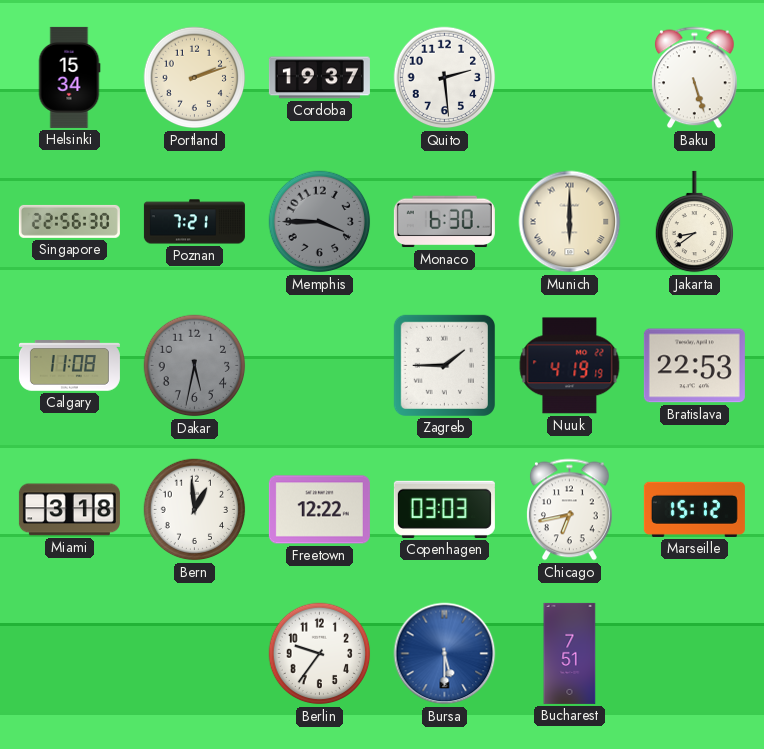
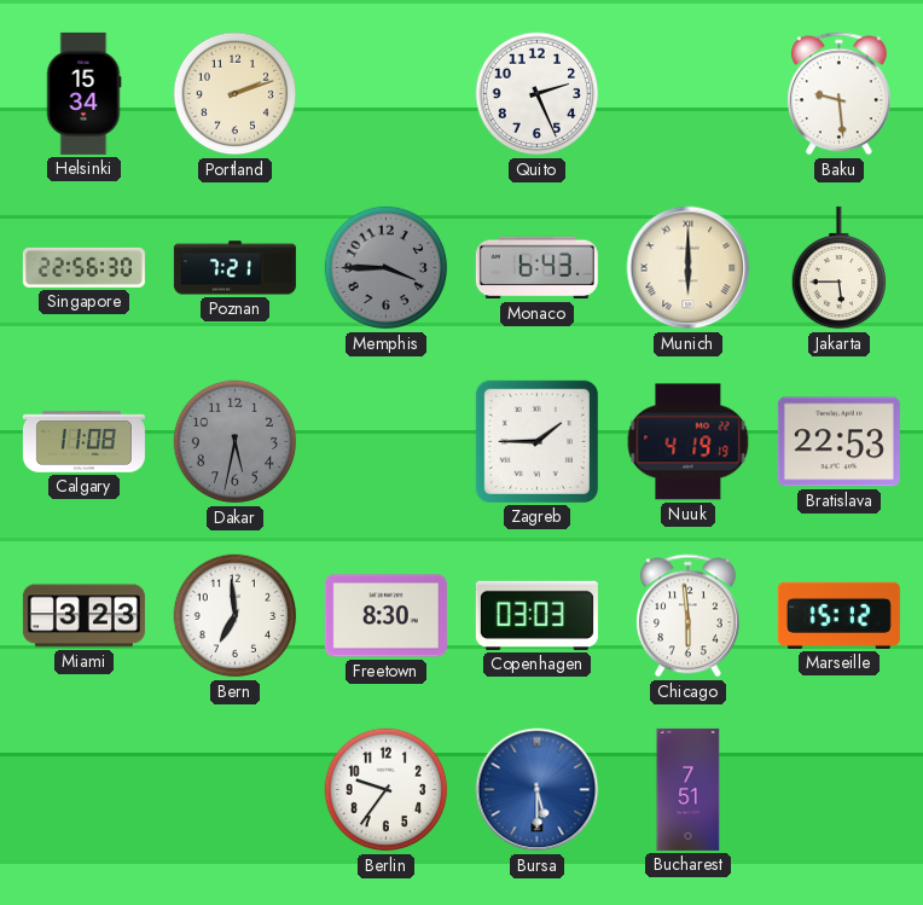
Cordoba: 19:37 -> none (319, 78)
Quito: 2:29 -> 2:26 (538, 94)
Baku: 5:27 -> 9:29 (840, 94)
Monaco: 6:30 -> 6:43 (536, 268)
Jakarta: 8:39 -> 5:45 (838, 268)
Miami: 3:18 -> 3:23 (83, 616)
Bern: 12:59 -> 6:59 (236, 616)
Freetown: 12:22 -> 8:30 (385, 616)
Chicago: 6:43 -> 5:59 (689, 616)
